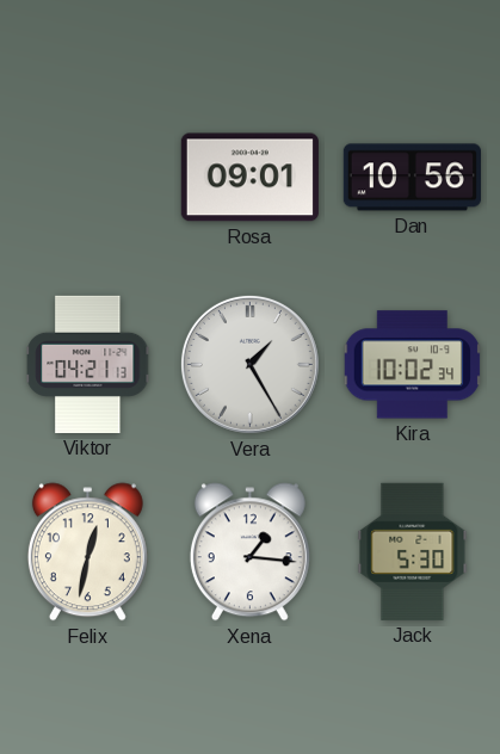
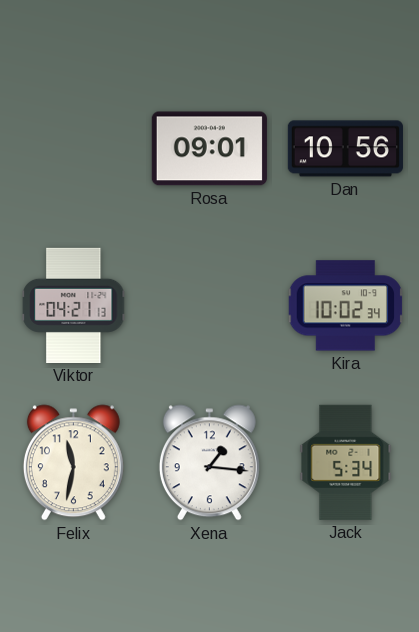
Vera: 1:25 -> none (249, 364)
Felix: 12:32 -> 11:32 (73, 463)
Jack: 5:30 -> 5:34 (346, 462)
